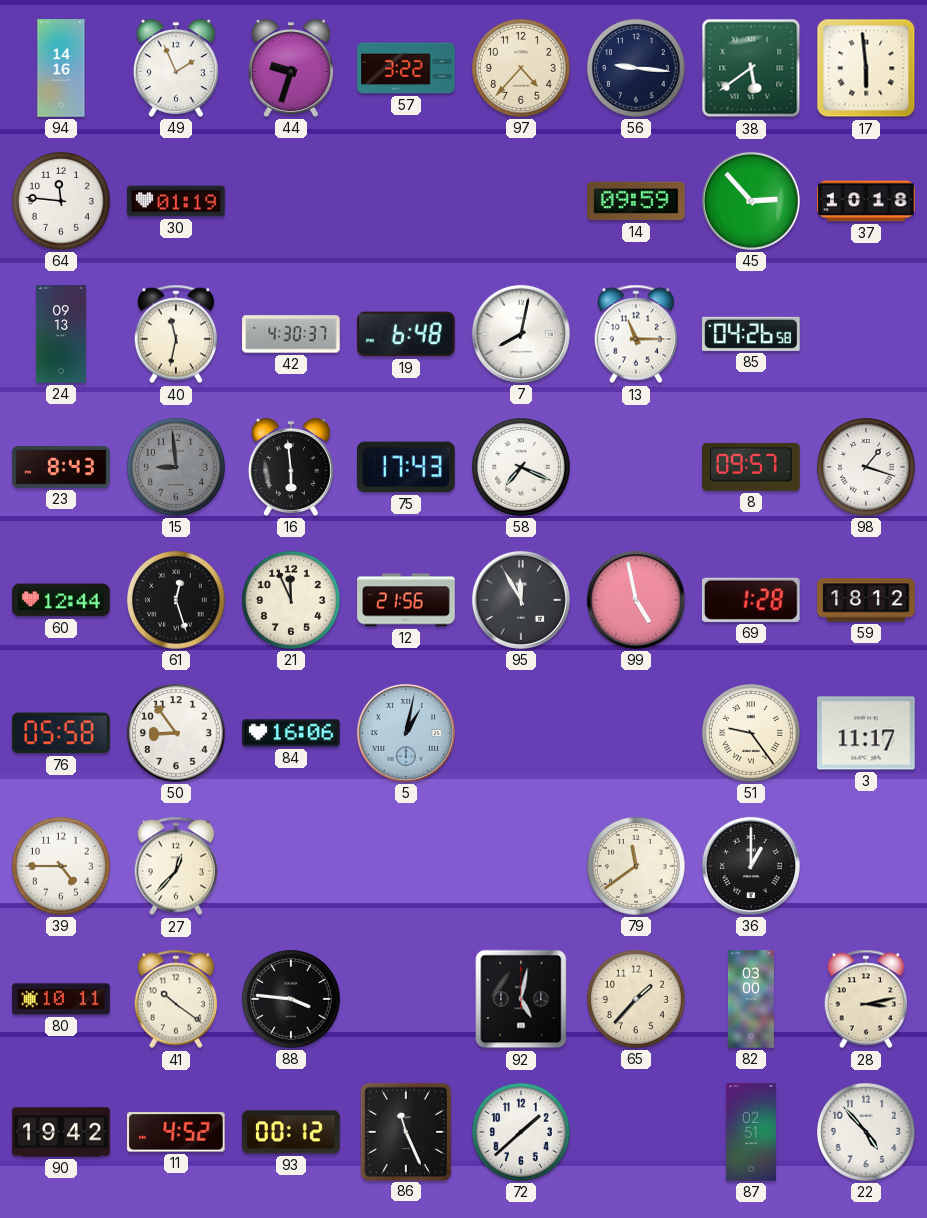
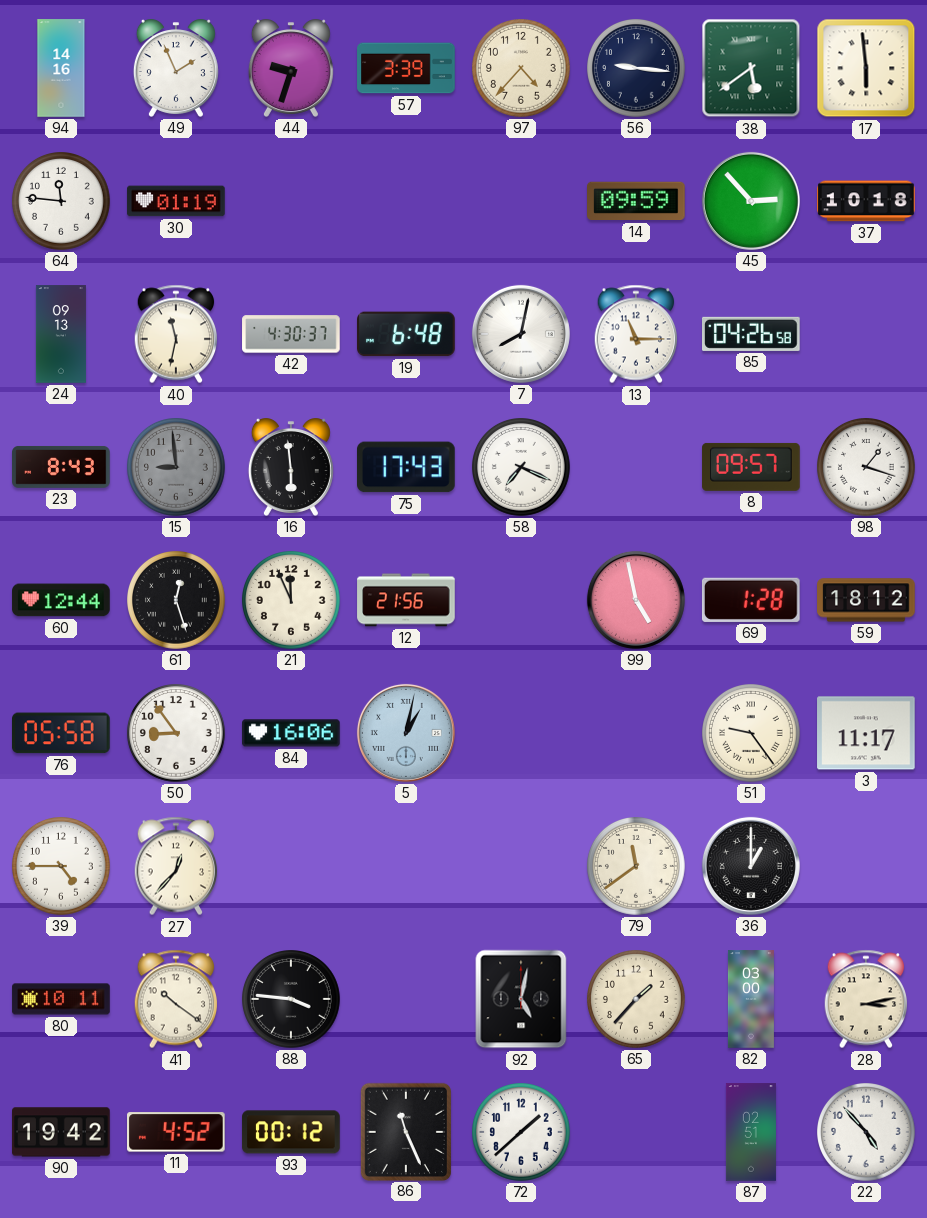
57: 3:22 -> 3:39 (406, 68)
95: 11:55 -> none (521, 600)
